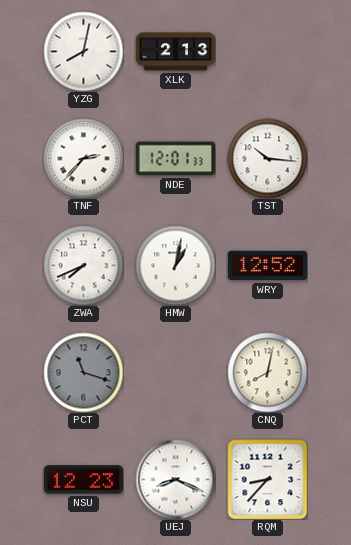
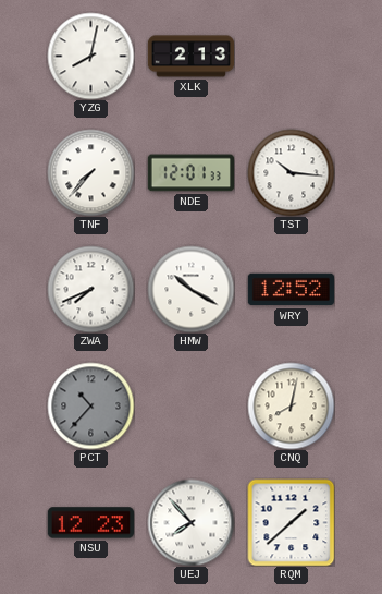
TNF: 2:37 -> 7:37 (90, 172)
HMW: 1:02 -> 10:20 (190, 289)
PCT: 11:18 -> 10:37 (90, 405)
UEJ: 8:19 -> 7:53 (190, 522)
RQM: 8:37 -> 1:38 (291, 522)
